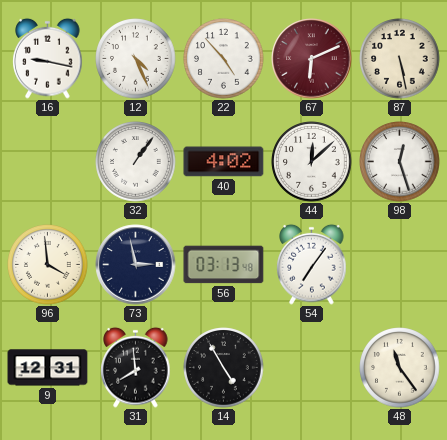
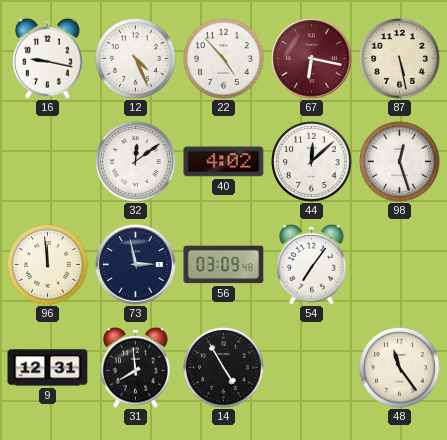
67: 6:11 -> 6:17 (312, 59)
32: 1:06 -> 12:09 (136, 162)
96: 3:59 -> 11:59 (48, 265)
56: 03:13 -> 03:09 (224, 265)
